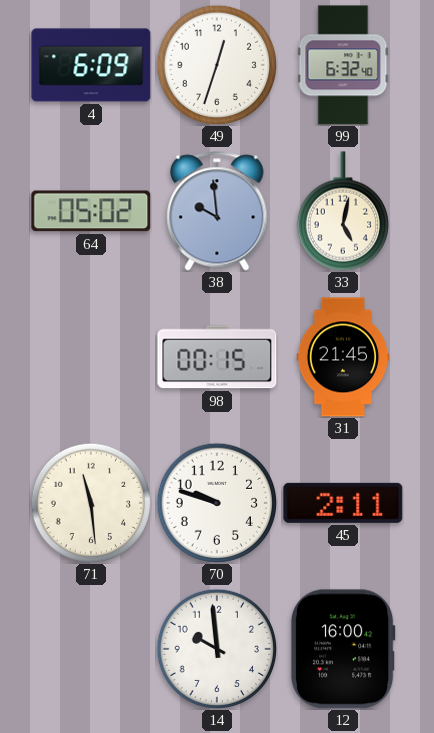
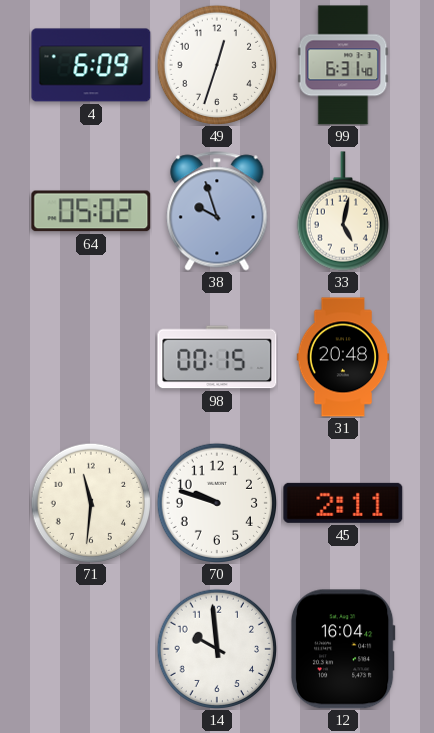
99: 6:32 -> 6:31 (343, 65)
38: 9:59 -> 9:57 (217, 211)
31: 21:45 -> 20:48 (343, 357)
71: 11:29 -> 11:31 (90, 502)
12: 16:00 -> 16:04 (343, 649)
